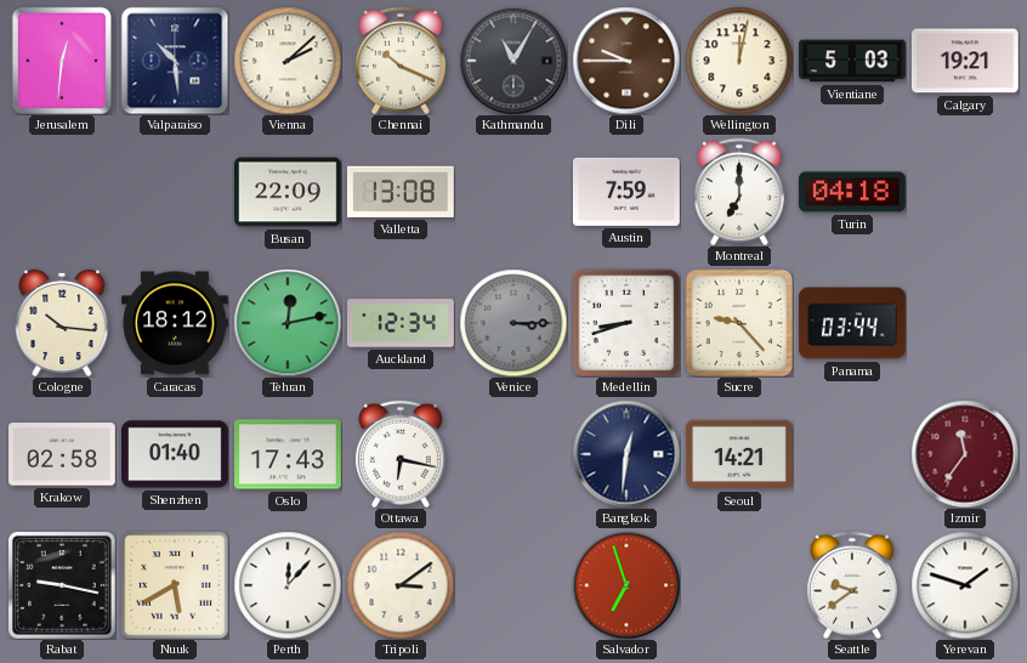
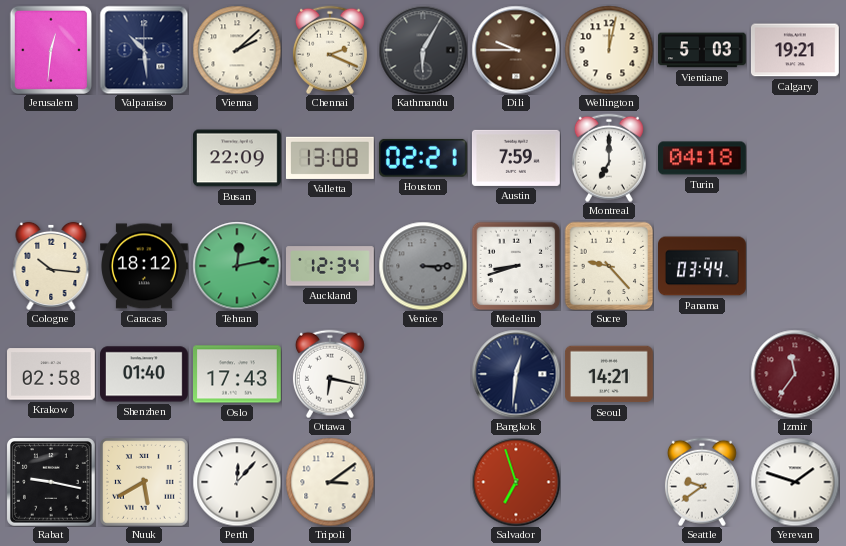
Chennai: 10:19 -> 2:19 (330, 50)
Kathmandu: 11:05 -> 6:05 (423, 50)
Houston: none -> 02:21 (423, 158)
